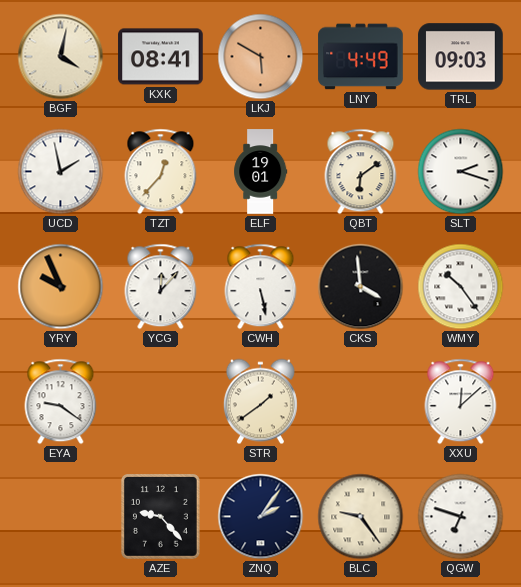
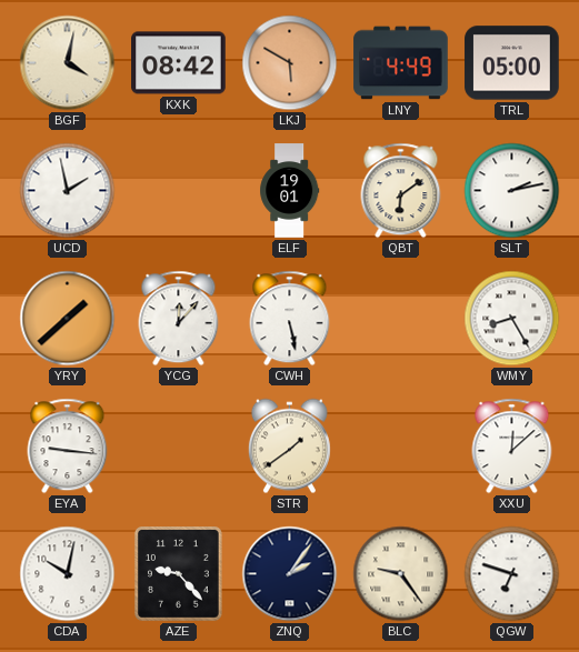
KXK: 08:41 -> 08:42 (179, 63)
TRL: 09:03 -> 05:00 (512, 63)
TZT: 12:37 -> none (161, 172)
SLT: 2:18 -> 2:13 (512, 191)
YRY: 9:56 -> 1:38 (68, 319)
CKS: 3:59 -> none (361, 287)
WMY: 10:24 -> 8:25 (512, 319)
EYA: 9:21 -> 9:16 (68, 447)
CDA: none -> 10:02 (68, 574)
